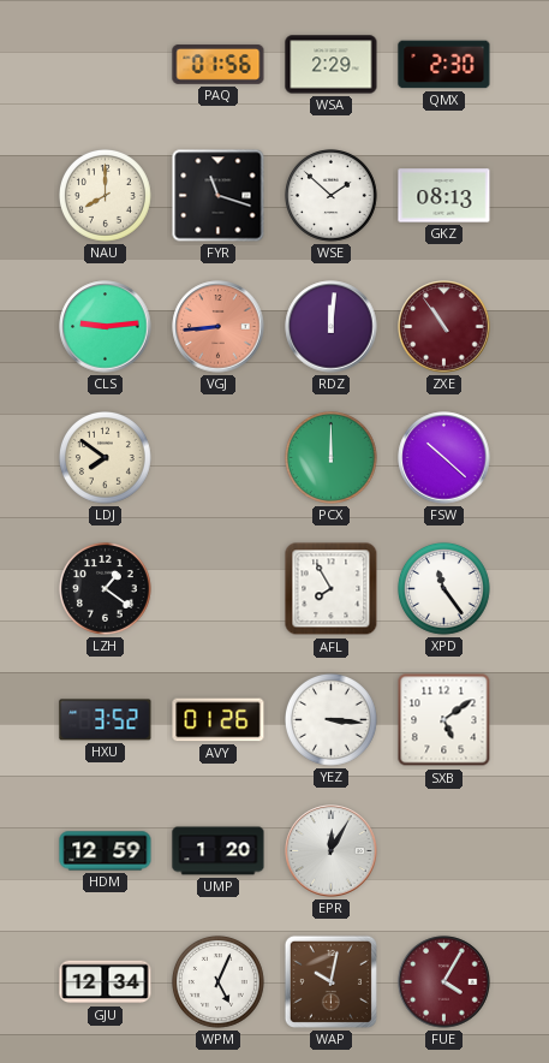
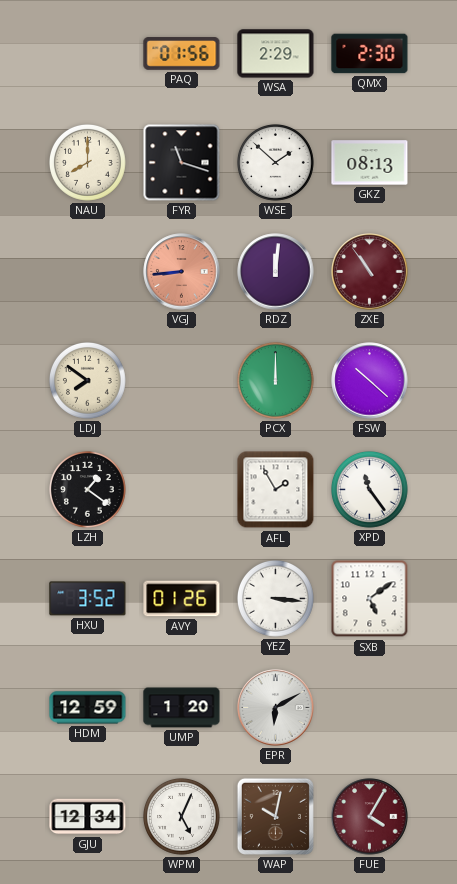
CLS: 9:14 -> none (106, 327)
AFL: 7:55 -> 1:55 (276, 490)
EPR: 12:05 -> 6:10 (276, 708)
